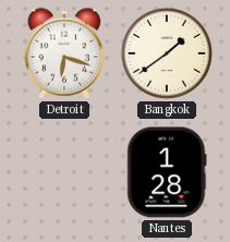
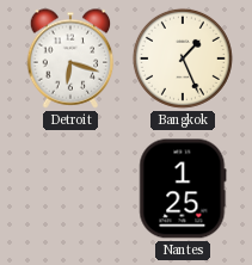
Bangkok: 1:39 -> 1:26 (183, 58)
Nantes: 1:28 -> 1:25 (183, 189)
